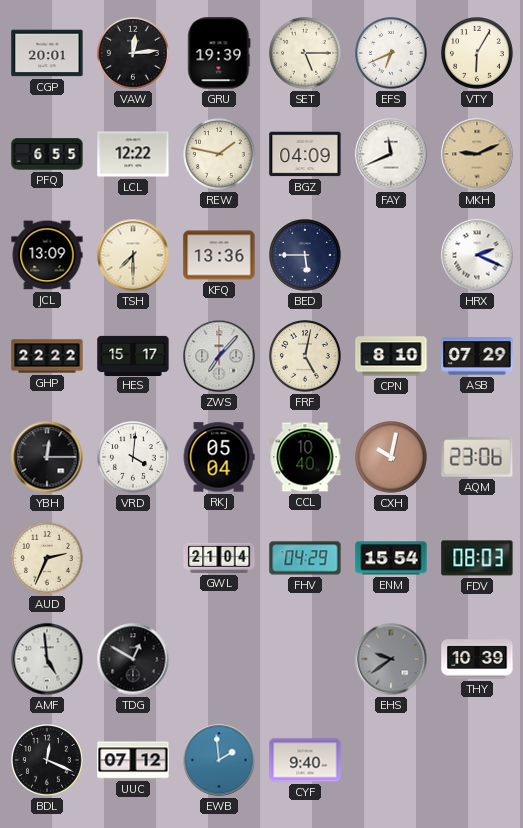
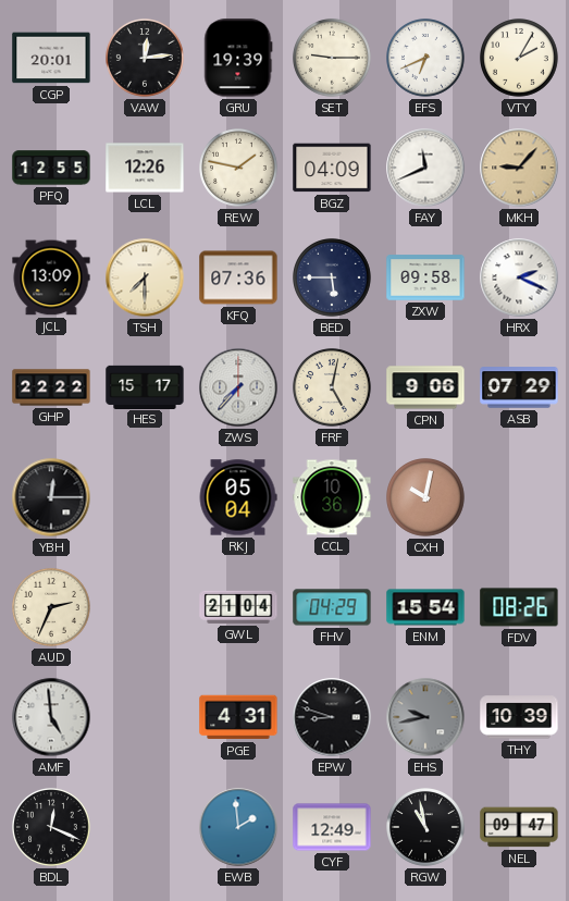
SET: 5:15 -> 9:15 (333, 59)
VTY: 6:05 -> 2:05 (520, 59)
PFQ: 6:55 -> 12:55 (51, 168)
LCL: 12:22 -> 12:26 (145, 168)
MKH: 9:11 -> 9:07 (519, 168)
KFQ: 13:36 -> 07:36 (238, 277)
ZXW: none -> 09:58 (425, 277)
ZWS: 7:07 -> 7:37 (238, 387)
CPN: 8:10 -> 9:06 (425, 387)
VRD: 4:01 -> none (134, 458)
CCL: 10:40 -> 10:36 (332, 497)
AQM: 23:06 -> none (477, 458)
FDV: 08:03 -> 08:26 (519, 607)
TDG: 12:50 -> none (133, 659)
PGE: none -> 4:31 (238, 717)
EPW: none -> 8:48 (332, 717)
EHS: 9:39 -> 9:43 (425, 717)
UUC: 07:12 -> none (133, 760)
CYF: 9:40 -> 12:49 (332, 827)
RGW: none -> 10:58 (426, 828)
NEL: none -> 09:47 (519, 827)
